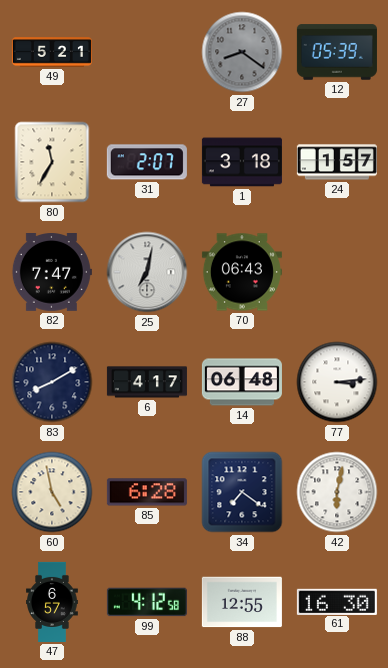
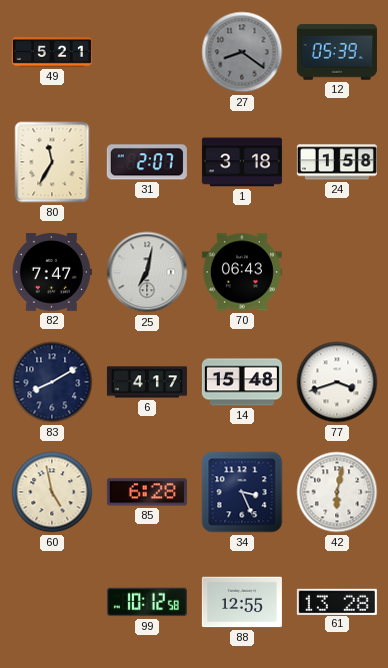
24: 1:57 -> 1:58 (337, 162)
14: 06:48 -> 15:48 (242, 382)
77: 3:14 -> 3:42 (337, 382)
34: 7:21 -> 3:26 (242, 492)
47: 6:57 -> none (53, 602)
99: 4:12 -> 10:12 (147, 602)
61: 16:30 -> 13:28 (337, 601)
